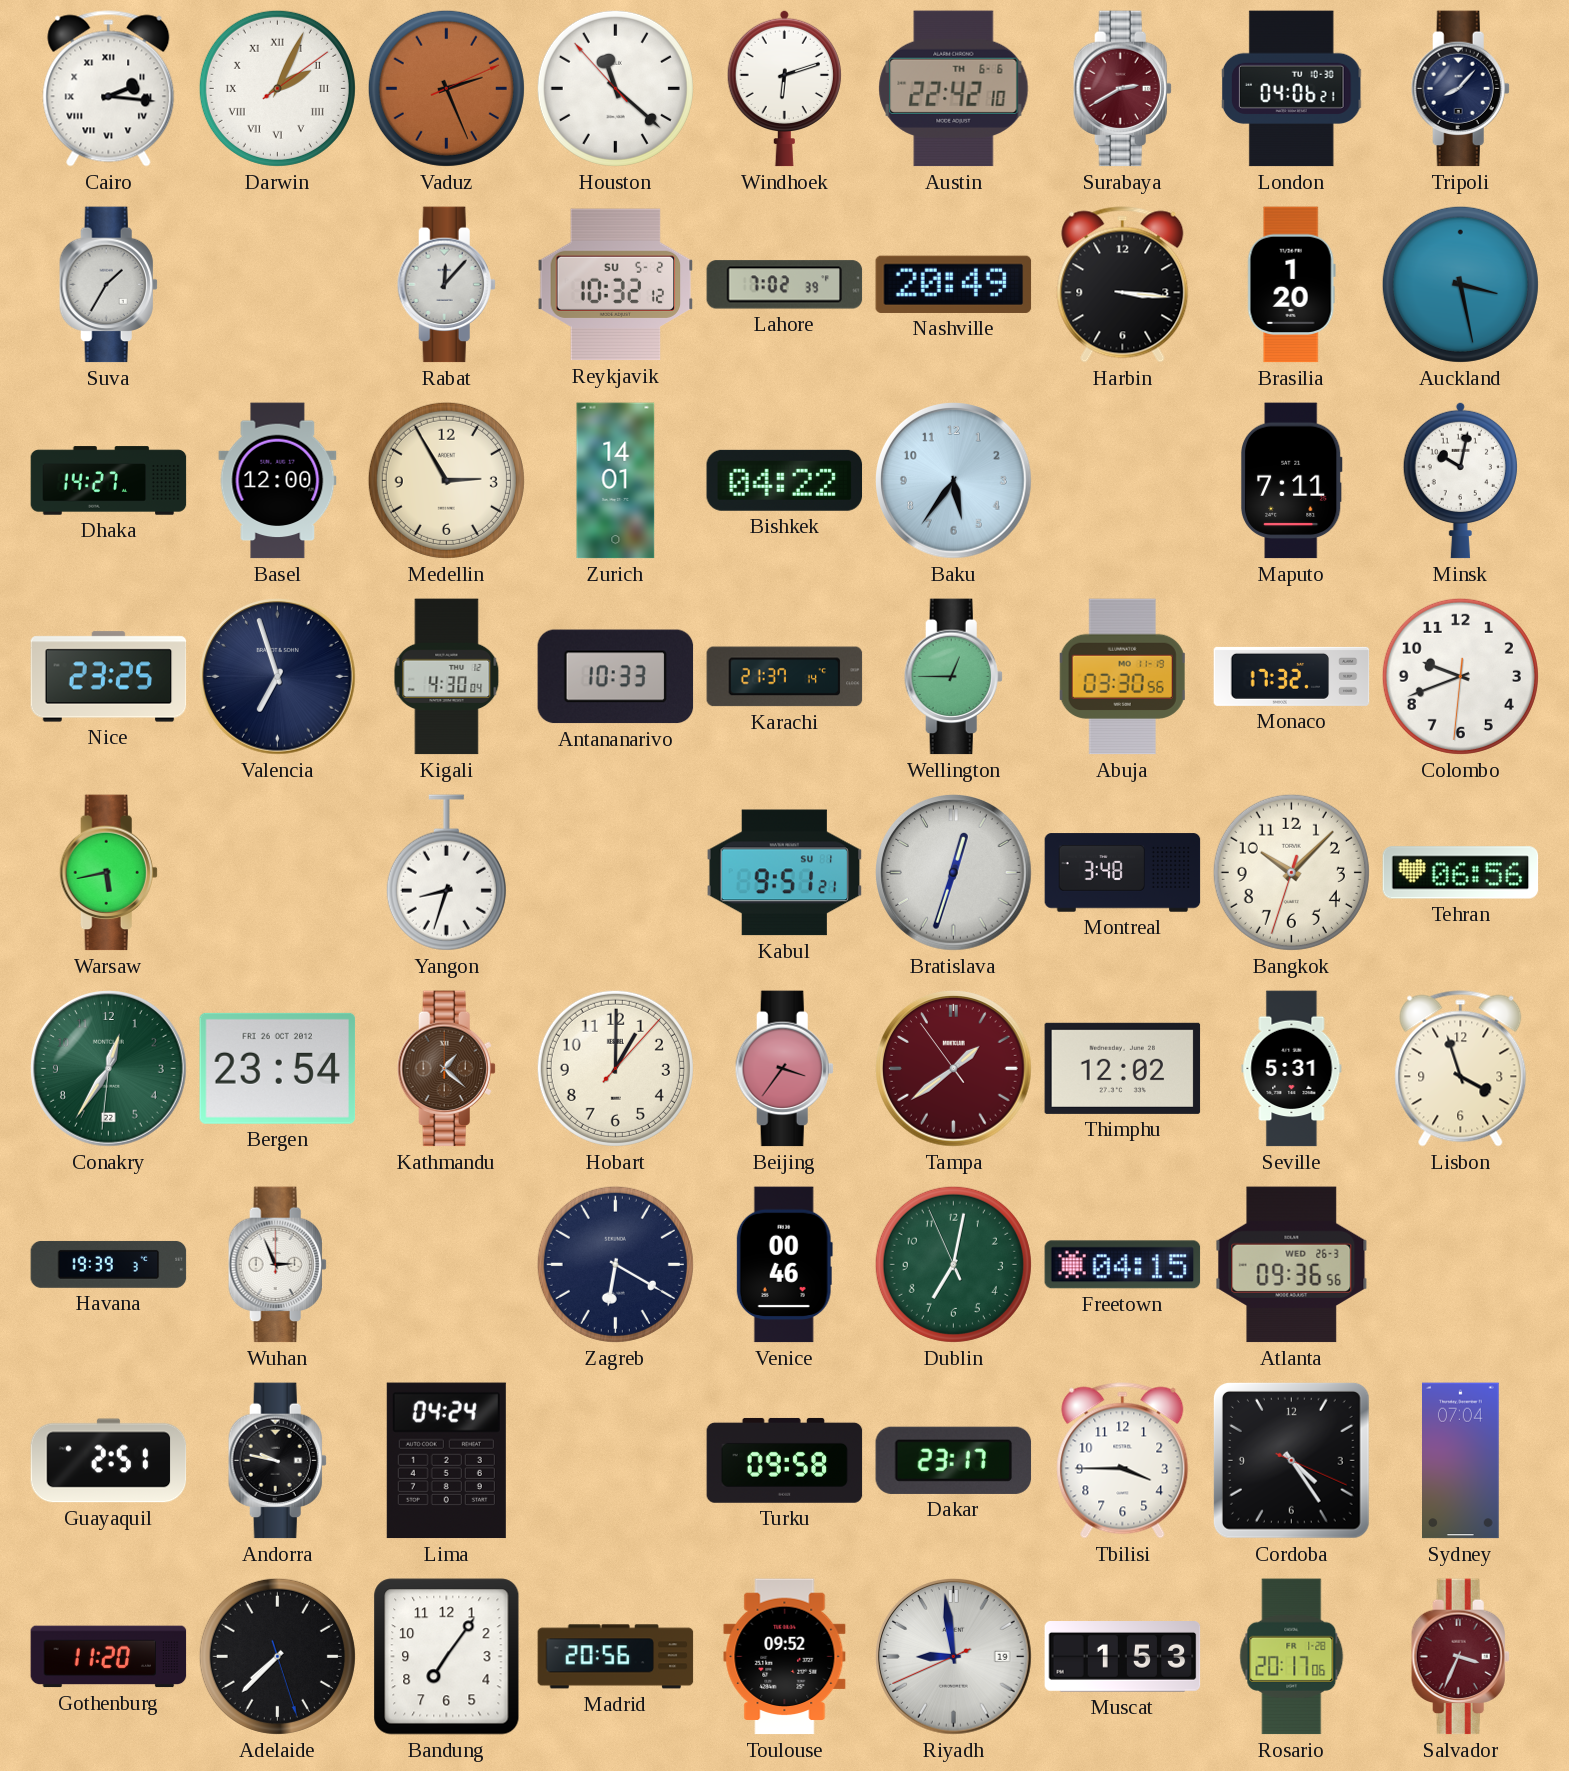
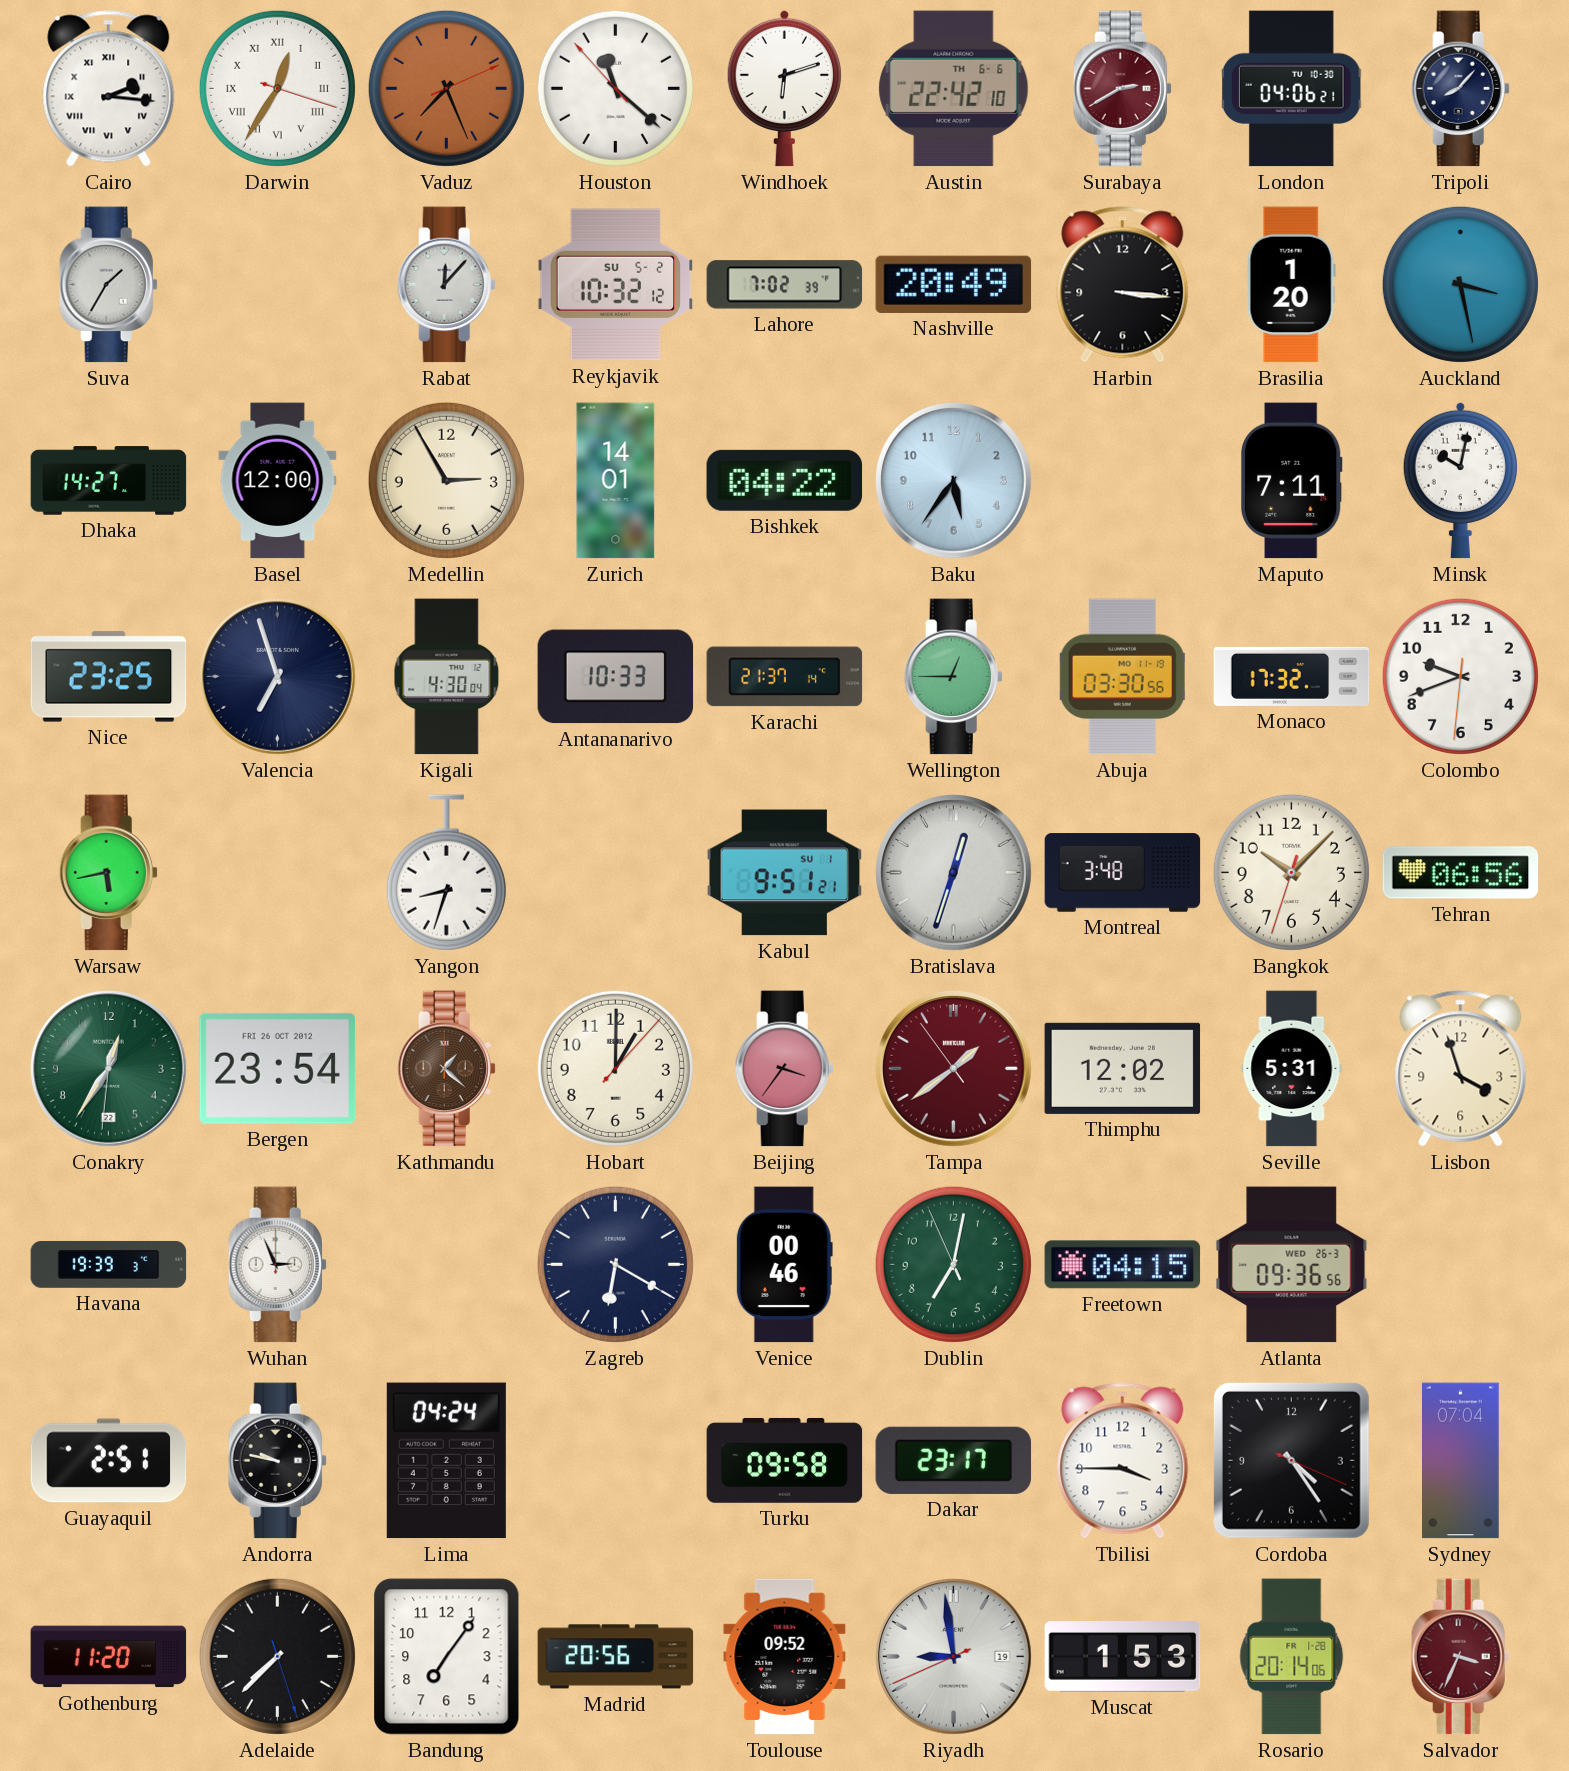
Darwin: 2:04 -> 12:35 (277, 88)
Vaduz: 2:26 -> 7:26 (446, 88)
Rosario: 20:17 -> 20:14 (1292, 1657)
